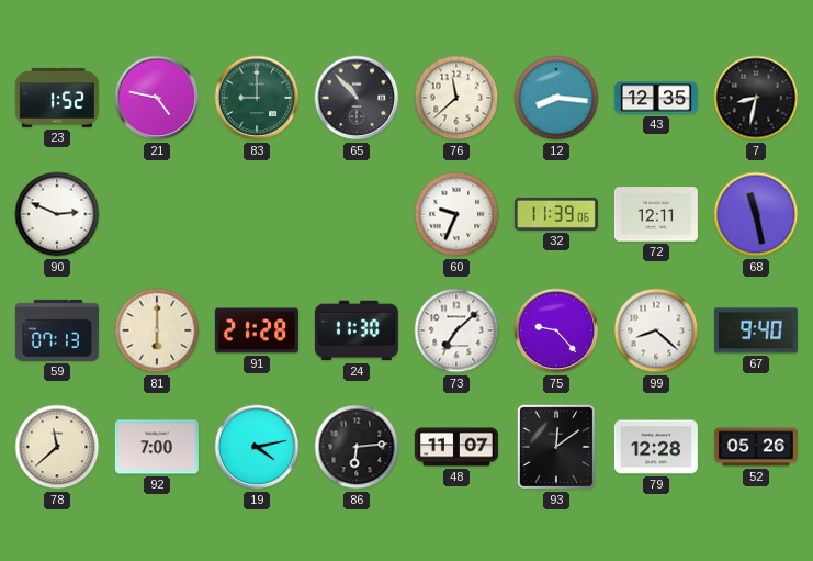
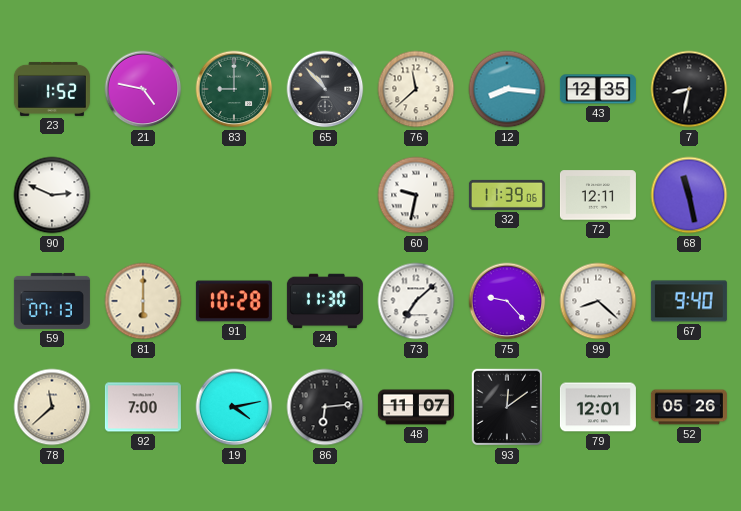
60: 9:34 -> 9:32 (416, 195)
91: 21:28 -> 10:28 (234, 301)
79: 12:28 -> 12:01 (598, 407)
